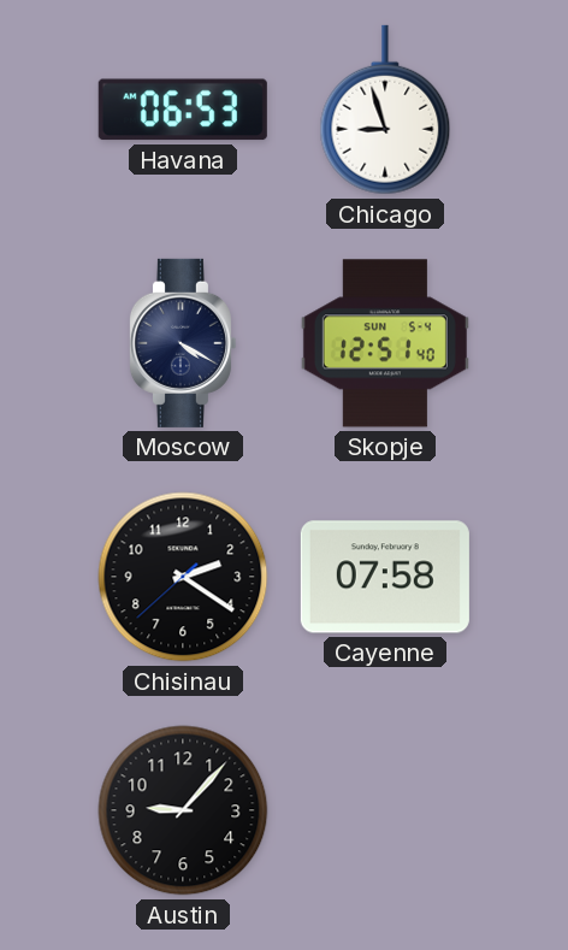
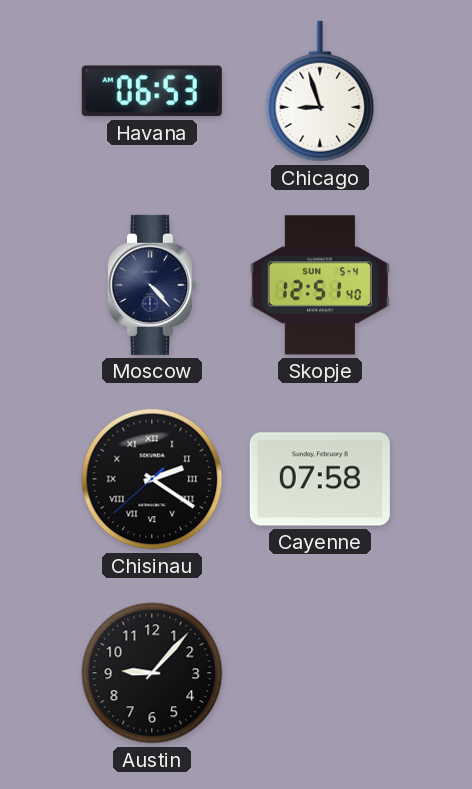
Moscow: 4:20 -> 4:23 (151, 285)
Chisinau numerals: Arabic -> Roman (152, 479)
